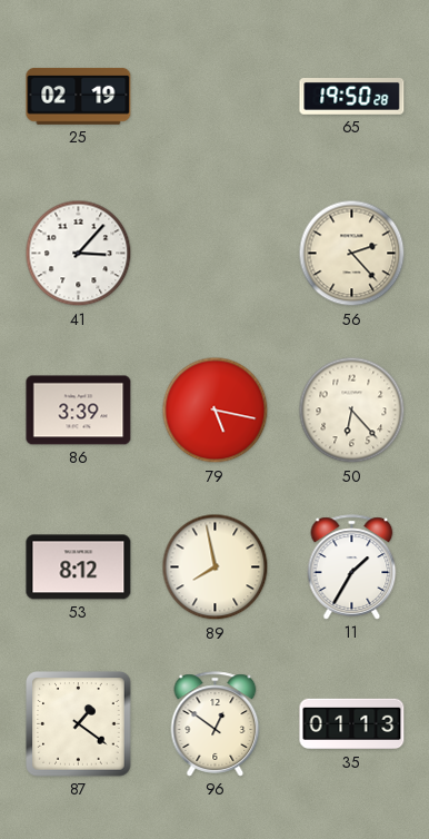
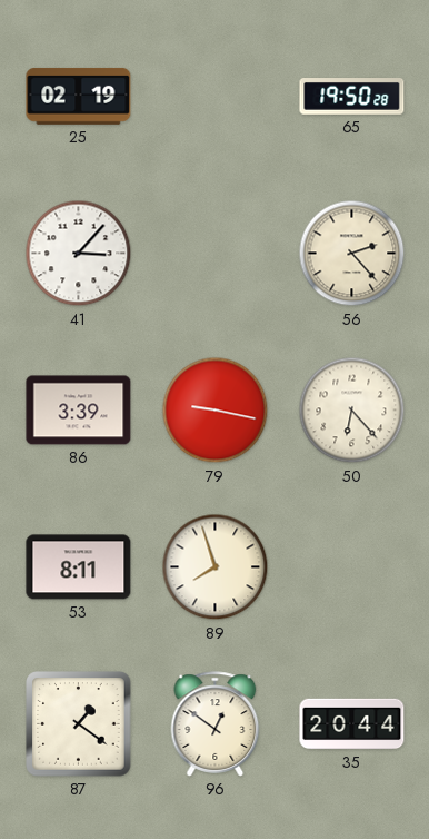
79: 5:17 -> 9:17 (216, 411)
53: 8:12 -> 8:11 (79, 567)
89: 7:58 -> 7:57 (216, 567)
11: 1:35 -> none (352, 567)
35: 01:13 -> 20:44 (352, 724)
